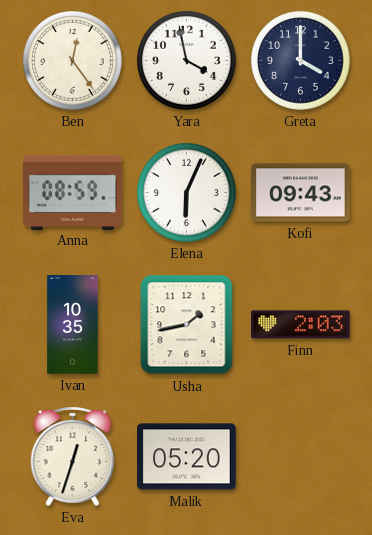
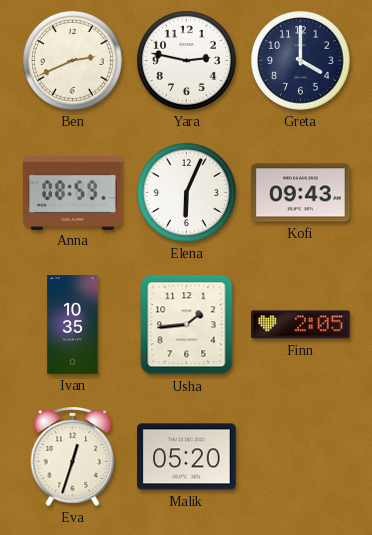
Ben: 12:24 -> 2:41 (73, 61)
Yara: 3:58 -> 2:47 (187, 61)
Usha: 1:43 -> 1:44 (187, 325)
Finn: 2:03 -> 2:05 (301, 325)
